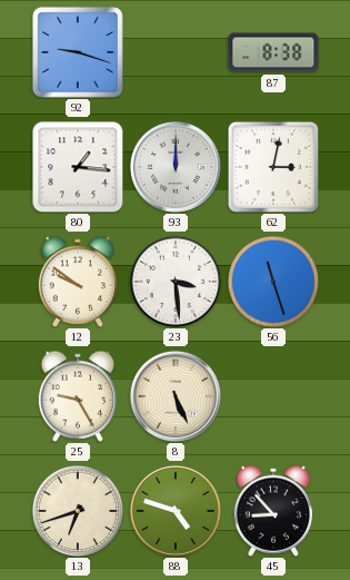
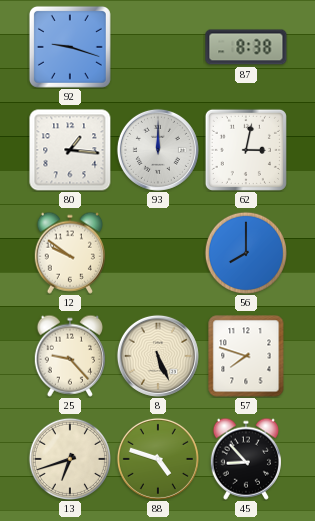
23: 3:29 -> none (174, 281)
56: 11:27 -> 8:00 (245, 252)
25: 9:25 -> 9:23 (70, 356)
57: none -> 7:48 (246, 356)
